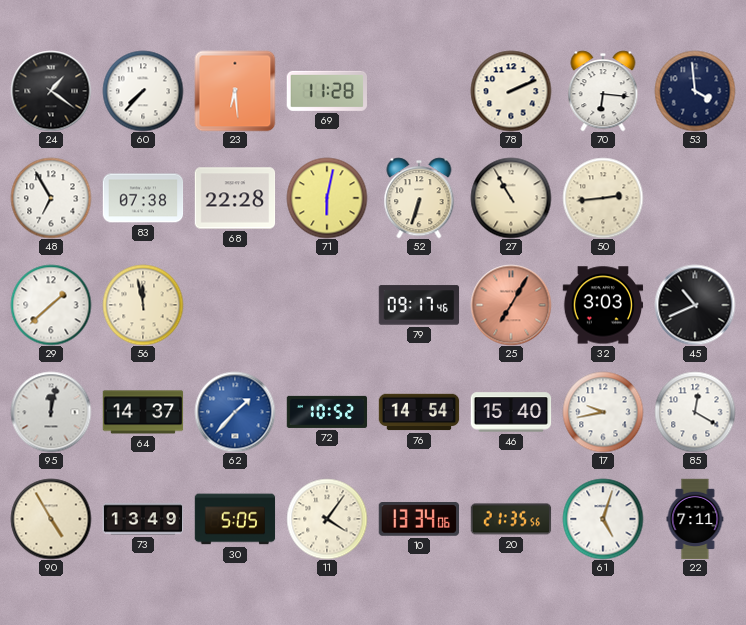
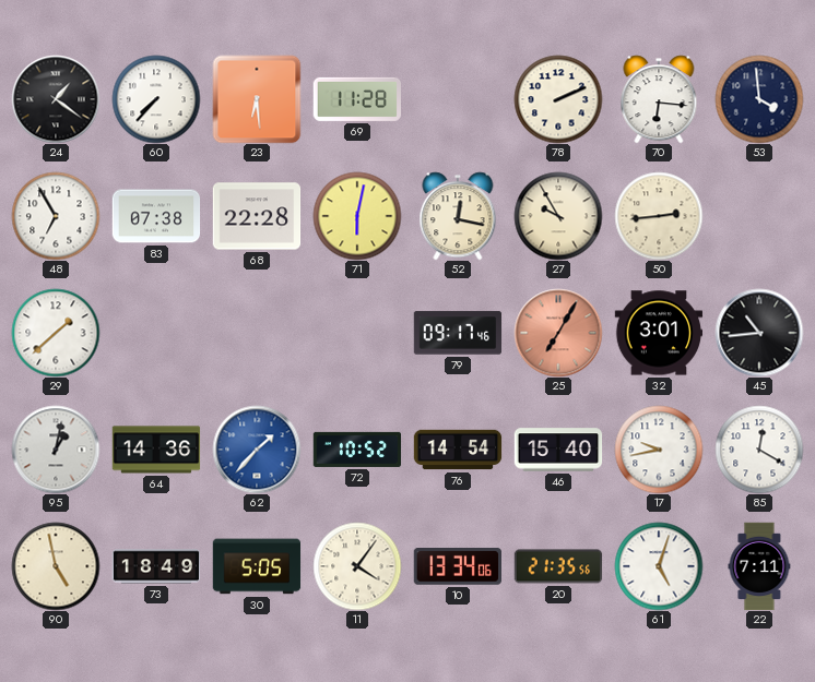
52: 6:33 -> 12:17 (458, 216)
27: 10:55 -> 9:55 (558, 216)
56: 11:58 -> none (143, 305)
32: 3:03 -> 3:01 (659, 333)
45: 10:41 -> 10:44 (759, 333)
95: 12:02 -> 1:02 (56, 450)
64: 14:37 -> 14:36 (156, 450)
90: 4:55 -> 4:58 (56, 566)
73: 13:49 -> 18:49 (156, 566)
